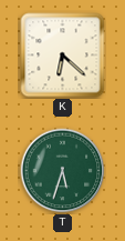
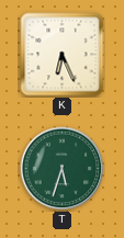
K: 6:22 -> 6:26 (63, 55)
